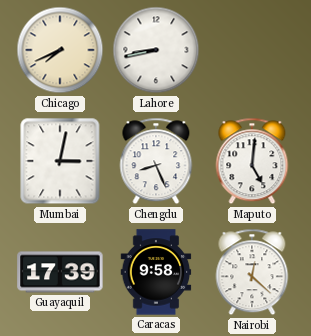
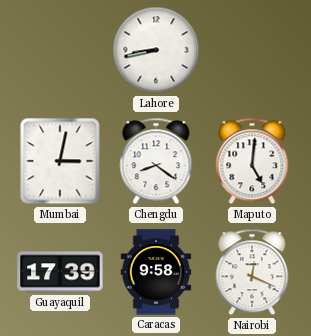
Chicago: 7:41 -> none (60, 50)
Chengdu: 8:26 -> 8:21 (156, 161)
Nairobi: 12:22 -> 12:19 (252, 272)
